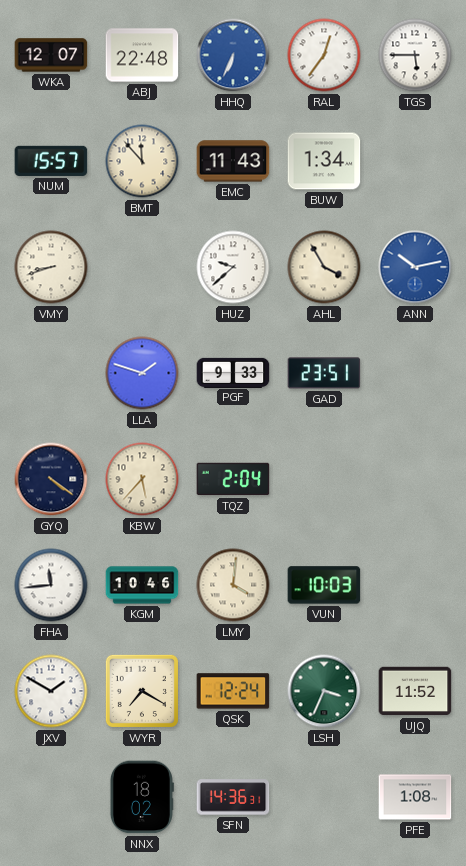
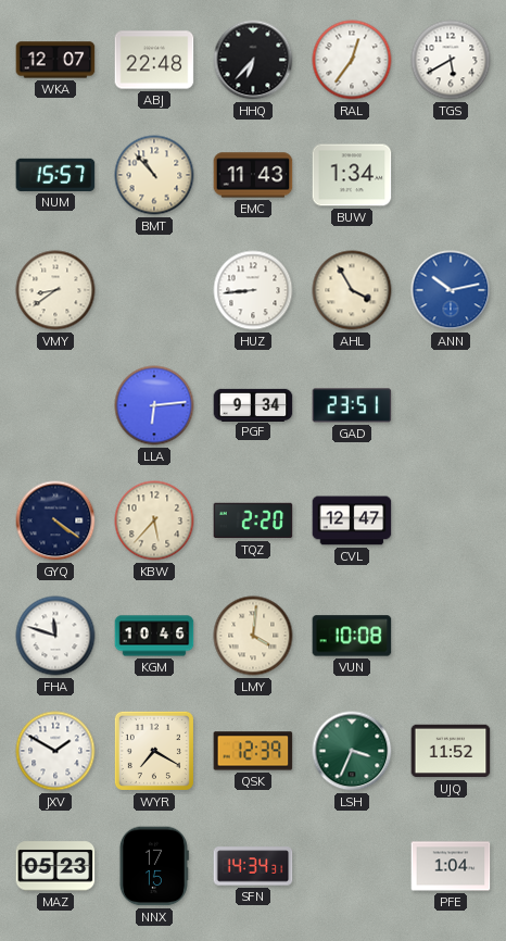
HHQ: 6:34 -> 6:37 (253, 60)
HHQ dial: blue -> black (253, 60)
TGS: 5:45 -> 5:40 (451, 60)
BMT: 11:53 -> 10:53 (154, 175)
VMY: 8:42 -> 8:39 (55, 290)
HUZ: 9:38 -> 8:44 (253, 290)
LLA: 1:48 -> 6:14 (154, 405)
PGF: 9:33 -> 9:34 (253, 404)
TQZ: 2:04 -> 2:20 (253, 520)
CVL: none -> 12:47 (352, 520)
FHA: 11:44 -> 11:48 (55, 636)
VUN: 10:03 -> 10:08 (352, 636)
QSK: 12:24 -> 12:39 (253, 751)
MAZ: none -> 05:23 (55, 866)
NNX: 18:02 -> 17:15 (153, 866)
SFN: 14:36 -> 14:34 (253, 866)
PFE: 1:08 -> 1:04 (451, 866)
